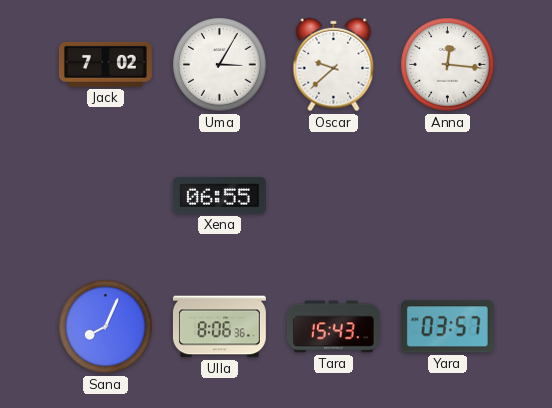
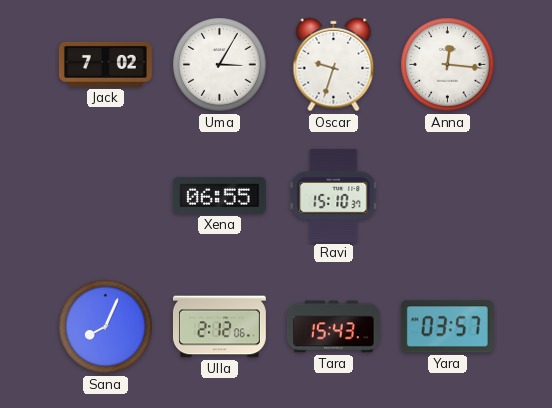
Oscar: 9:38 -> 9:33 (334, 65)
Ravi: none -> 15:10 (334, 195)
Ulla: 8:06 -> 2:12 (219, 327)
